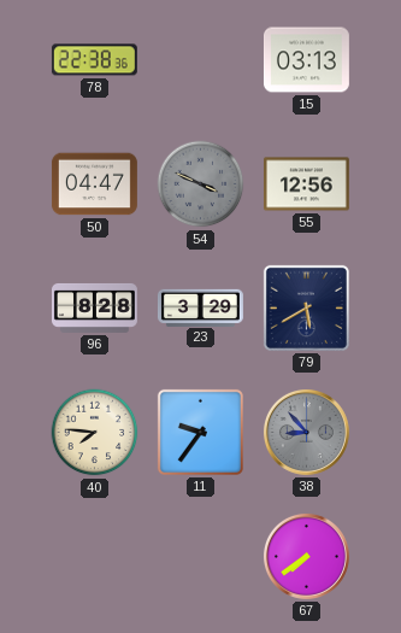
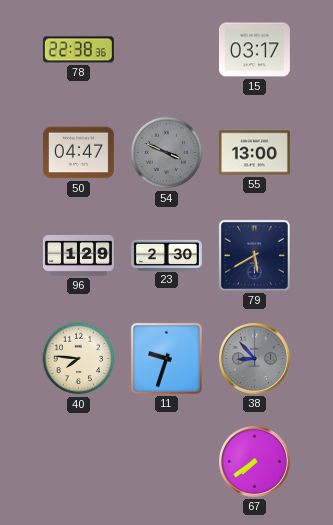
15: 03:13 -> 03:17 (254, 50)
55: 12:56 -> 13:00 (254, 153)
96: 8:28 -> 1:29 (78, 255)
23: 3:29 -> 2:30 (166, 255)
11: 9:36 -> 9:33 (166, 358)
